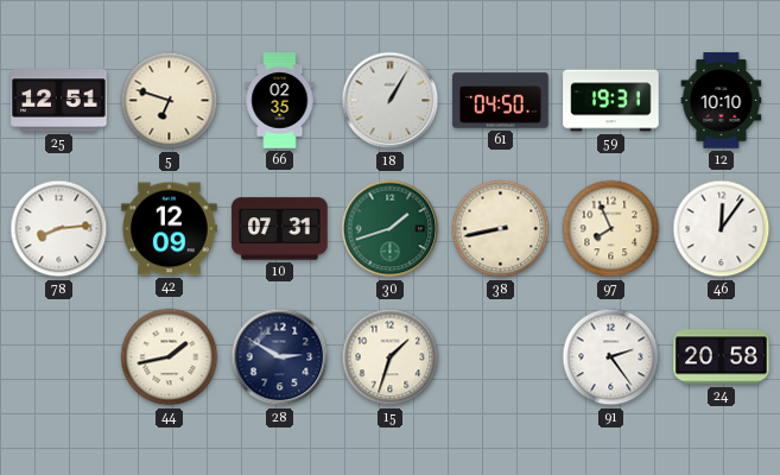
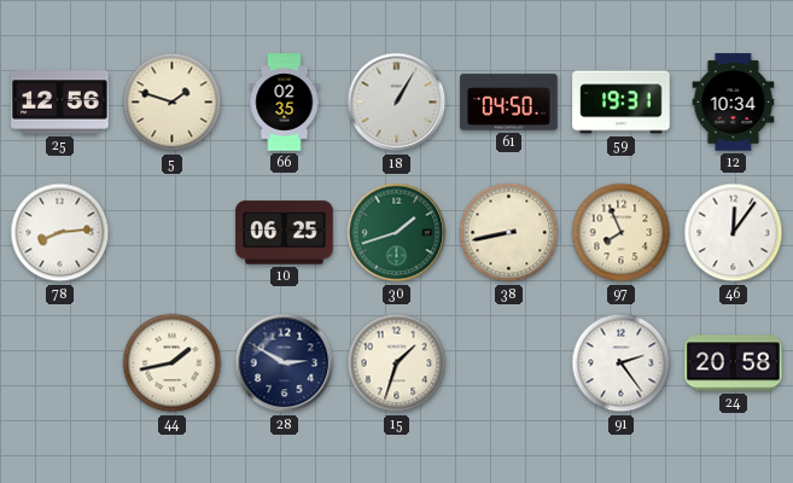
25: 12:51 -> 12:56 (60, 103)
5: 6:48 -> 1:48 (173, 103)
12: 10:10 -> 10:34 (734, 103)
42: 12:09 -> none (170, 229)
10: 07:31 -> 06:25 (285, 233)
